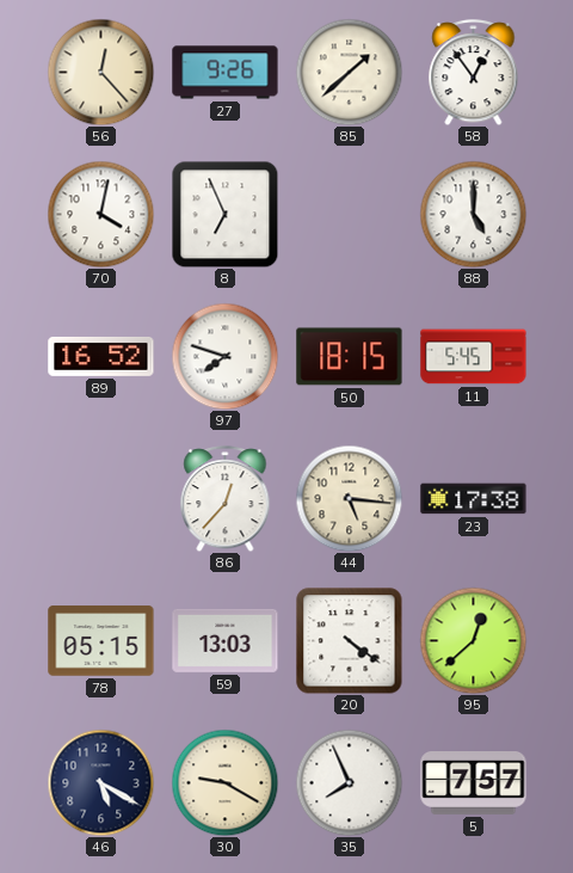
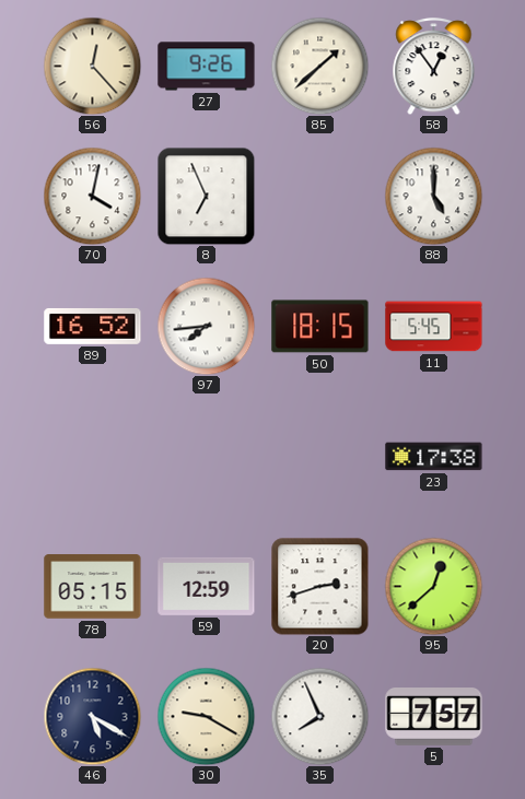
97: 7:48 -> 7:44 (206, 326)
86: 12:37 -> none (226, 499)
44: 5:16 -> none (349, 498)
59: 13:03 -> 12:59 (207, 586)
20: 4:21 -> 2:42 (320, 587)
